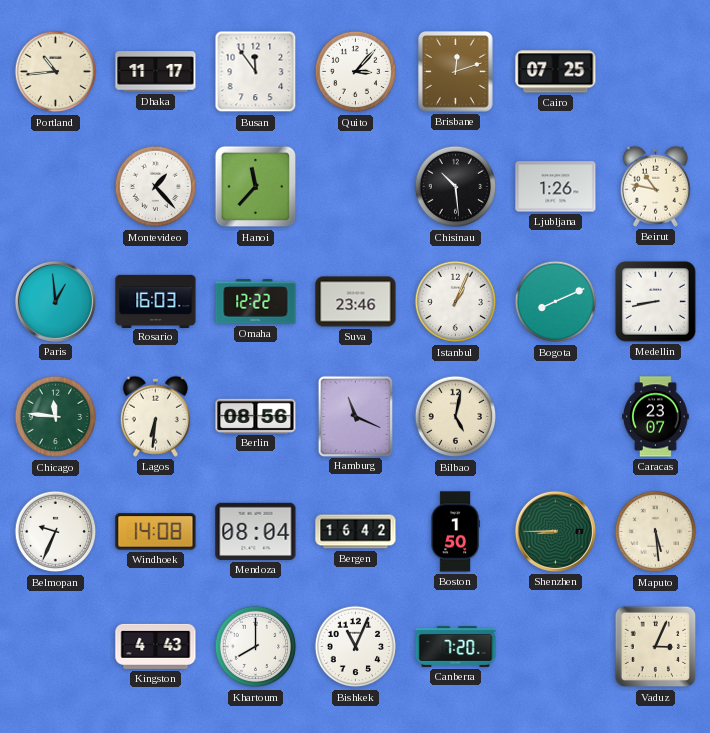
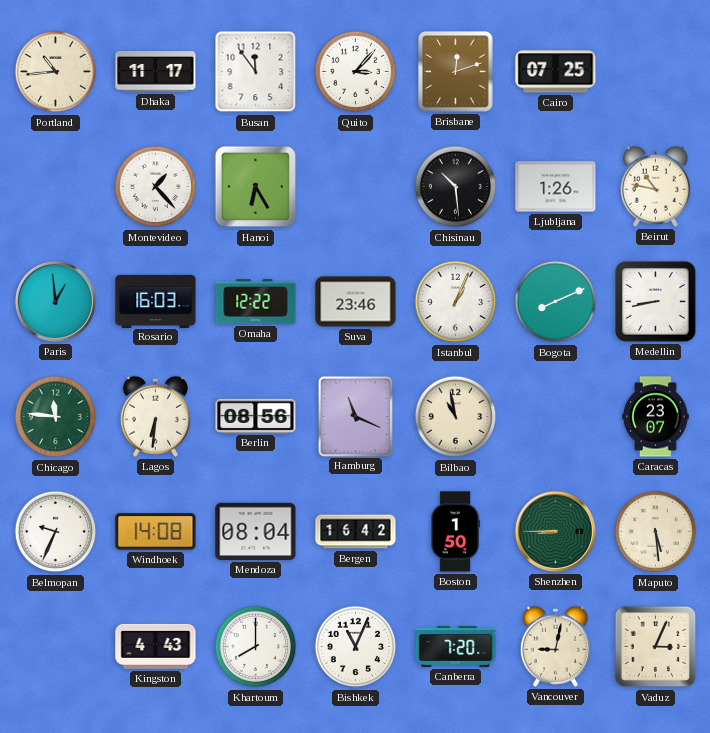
Hanoi: 11:37 -> 6:25 (256, 187)
Bilbao: 5:02 -> 10:58 (456, 417)
Vancouver: none -> 9:02 (555, 646)
